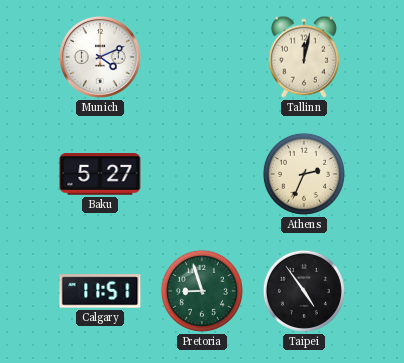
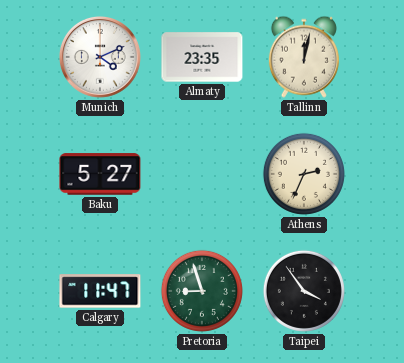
Almaty: none -> 23:35 (202, 57)
Calgary: 11:51 -> 11:47 (100, 291)
Taipei: 4:54 -> 3:54 (304, 291)
